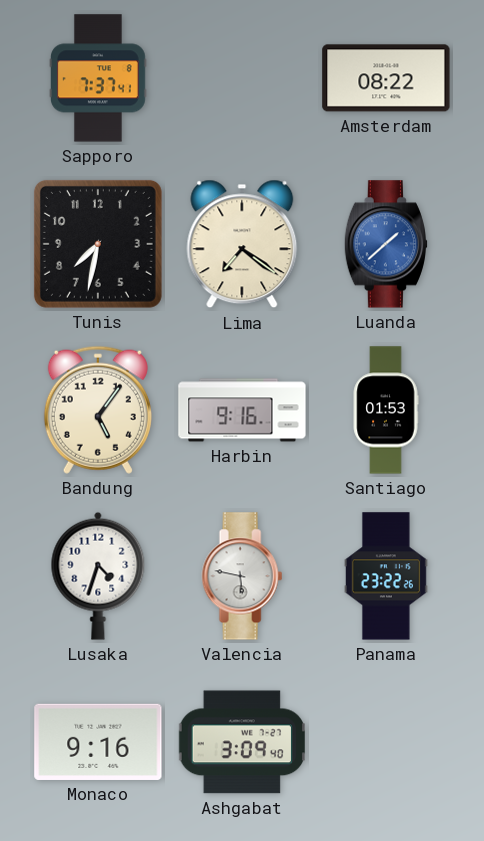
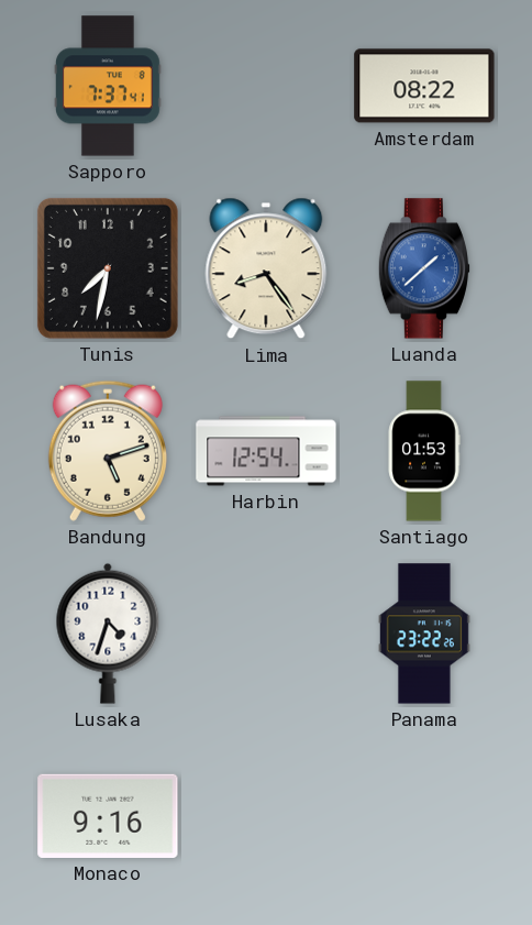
Lima: 7:21 -> 8:24 (266, 268)
Bandung: 5:06 -> 5:12 (108, 451)
Harbin: 9:16 -> 12:54 (266, 451)
Valencia: 5:47 -> none (242, 576)
Ashgabat: 3:09 -> none (241, 742)
